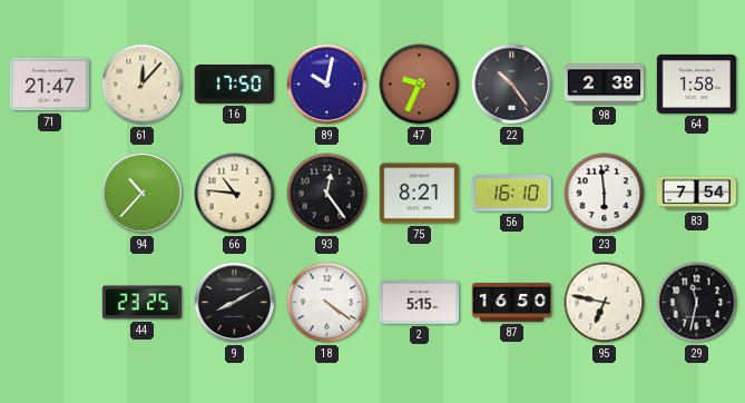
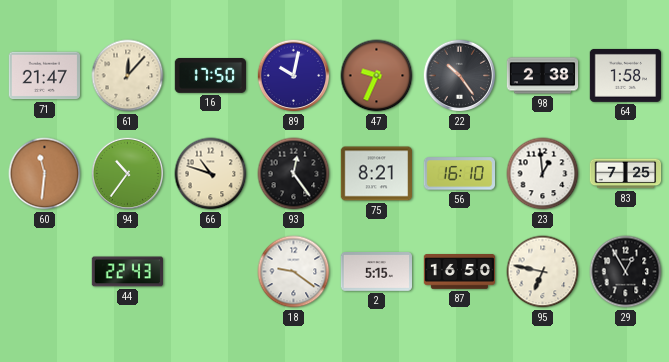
60: none -> 11:31 (45, 174)
94: 10:37 -> 10:36 (128, 174)
66: 10:46 -> 10:48 (211, 174)
23: 5:59 -> 12:59 (543, 174)
83: 7:54 -> 7:25 (626, 174)
44: 23:25 -> 22:43 (127, 272)
9: 8:10 -> none (235, 303)
18: 4:21 -> 9:21 (294, 272)
29: 11:32 -> 12:55 (626, 272)
